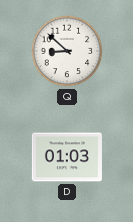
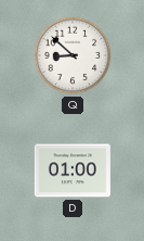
D: 01:03 -> 01:00 (73, 170)
